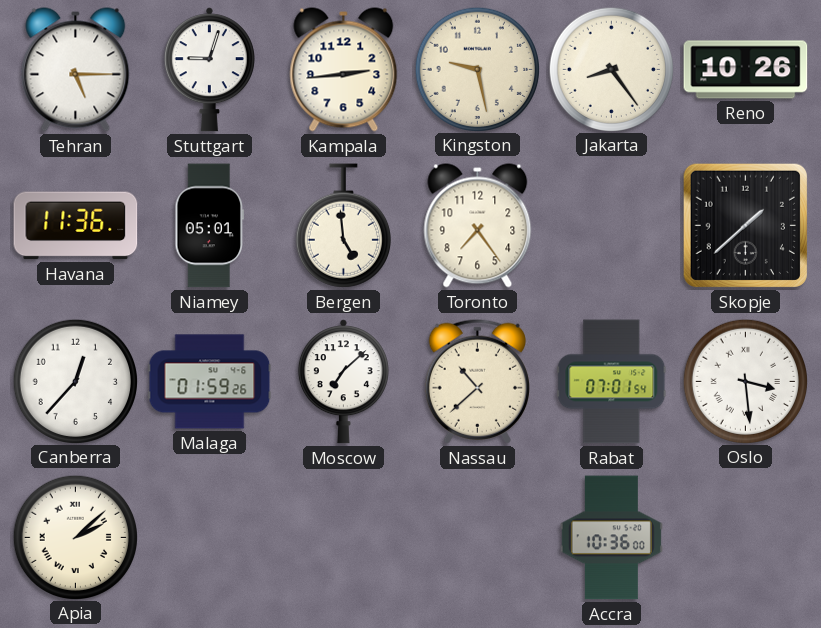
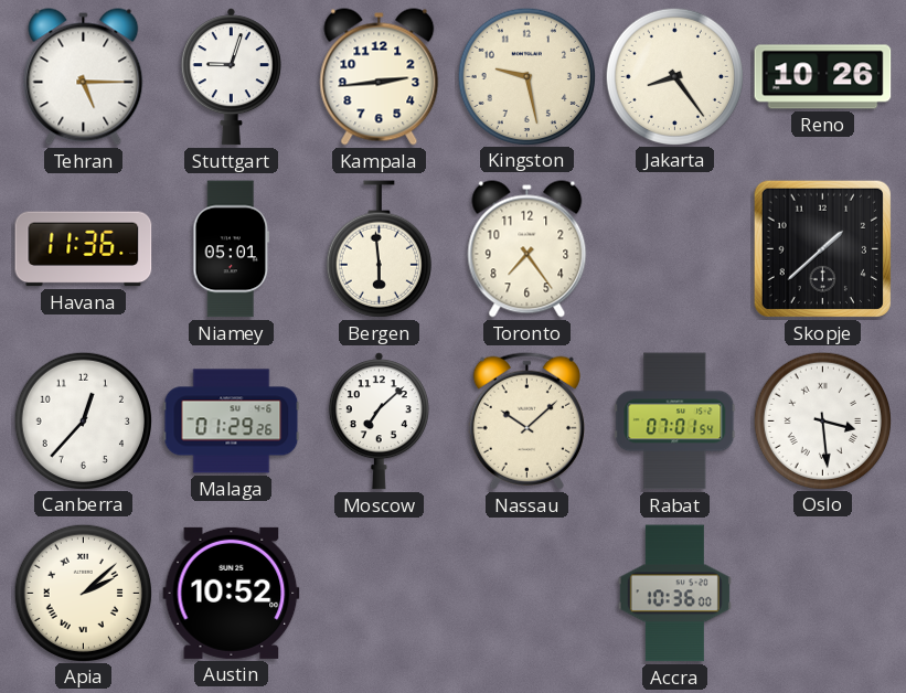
Bergen: 4:59 -> 5:59 (379, 249)
Malaga: 01:59 -> 01:29 (232, 422)
Nassau: 10:38 -> 10:08 (526, 420)
Austin: none -> 10:52 (232, 593)
